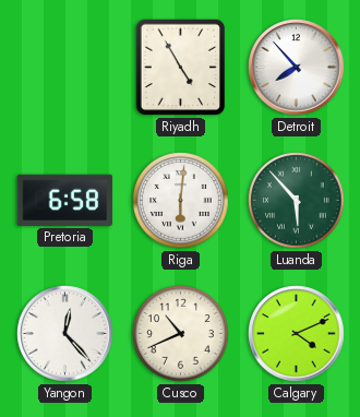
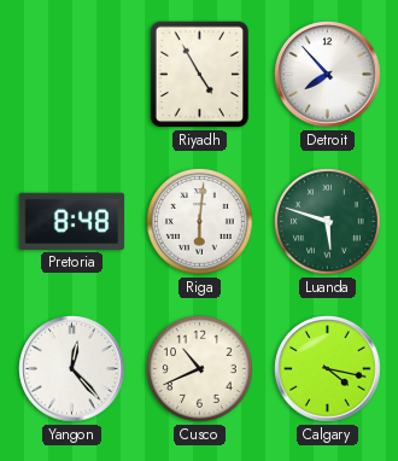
Pretoria: 6:58 -> 8:48 (72, 221)
Luanda: 5:53 -> 5:48 (328, 222)
Calgary: 4:11 -> 4:17 (328, 369)
